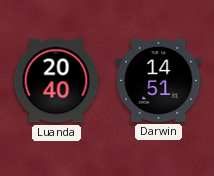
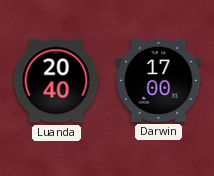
Darwin: 14:51 -> 17:00 (159, 80)
